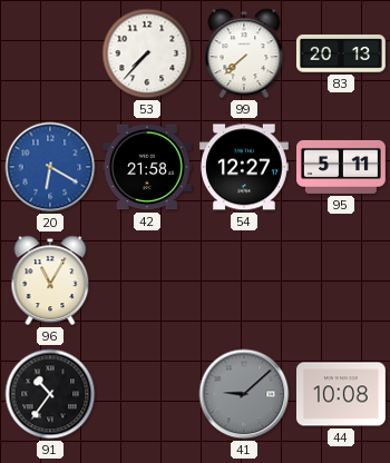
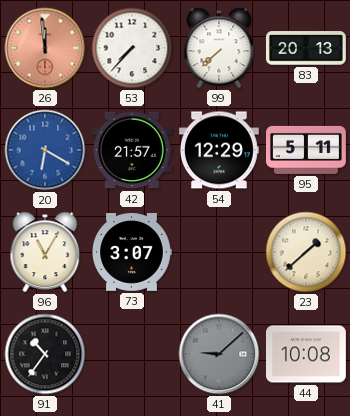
26: none -> 11:59 (45, 48)
42: 21:58 -> 21:57 (132, 150)
54: 12:27 -> 12:29 (219, 150)
73: none -> 3:07 (132, 253)
23: none -> 1:38 (306, 252)
